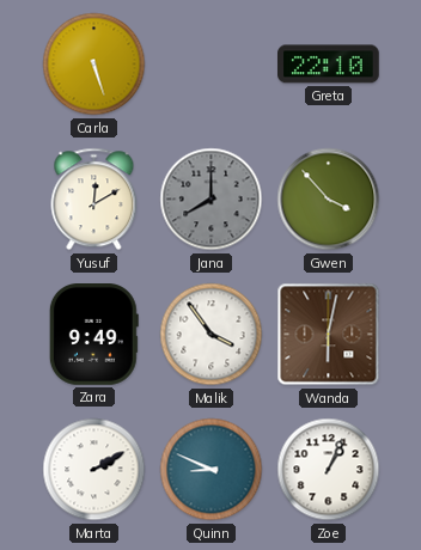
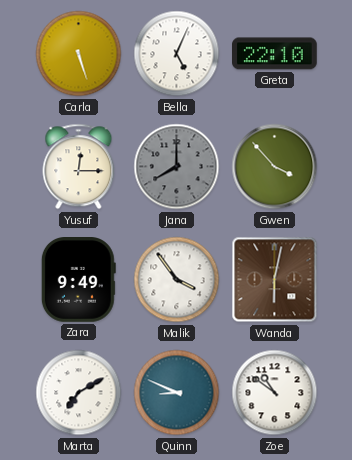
Bella: none -> 5:04 (177, 54)
Yusuf: 12:10 -> 12:15 (79, 167)
Marta: 2:10 -> 7:10 (79, 393)
Zoe: 1:04 -> 10:51 (275, 393)
